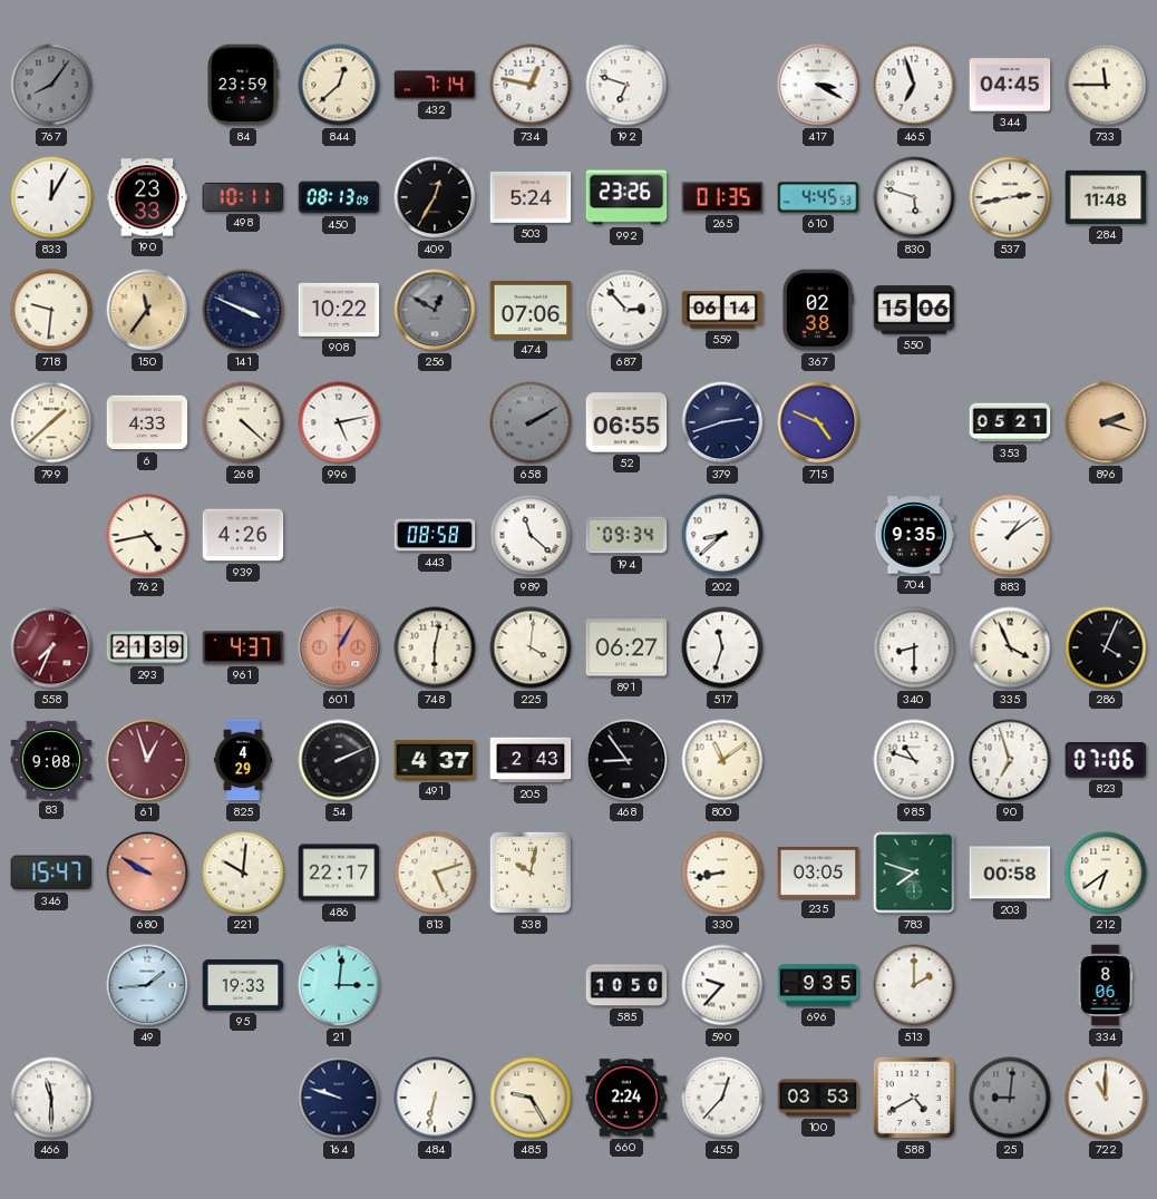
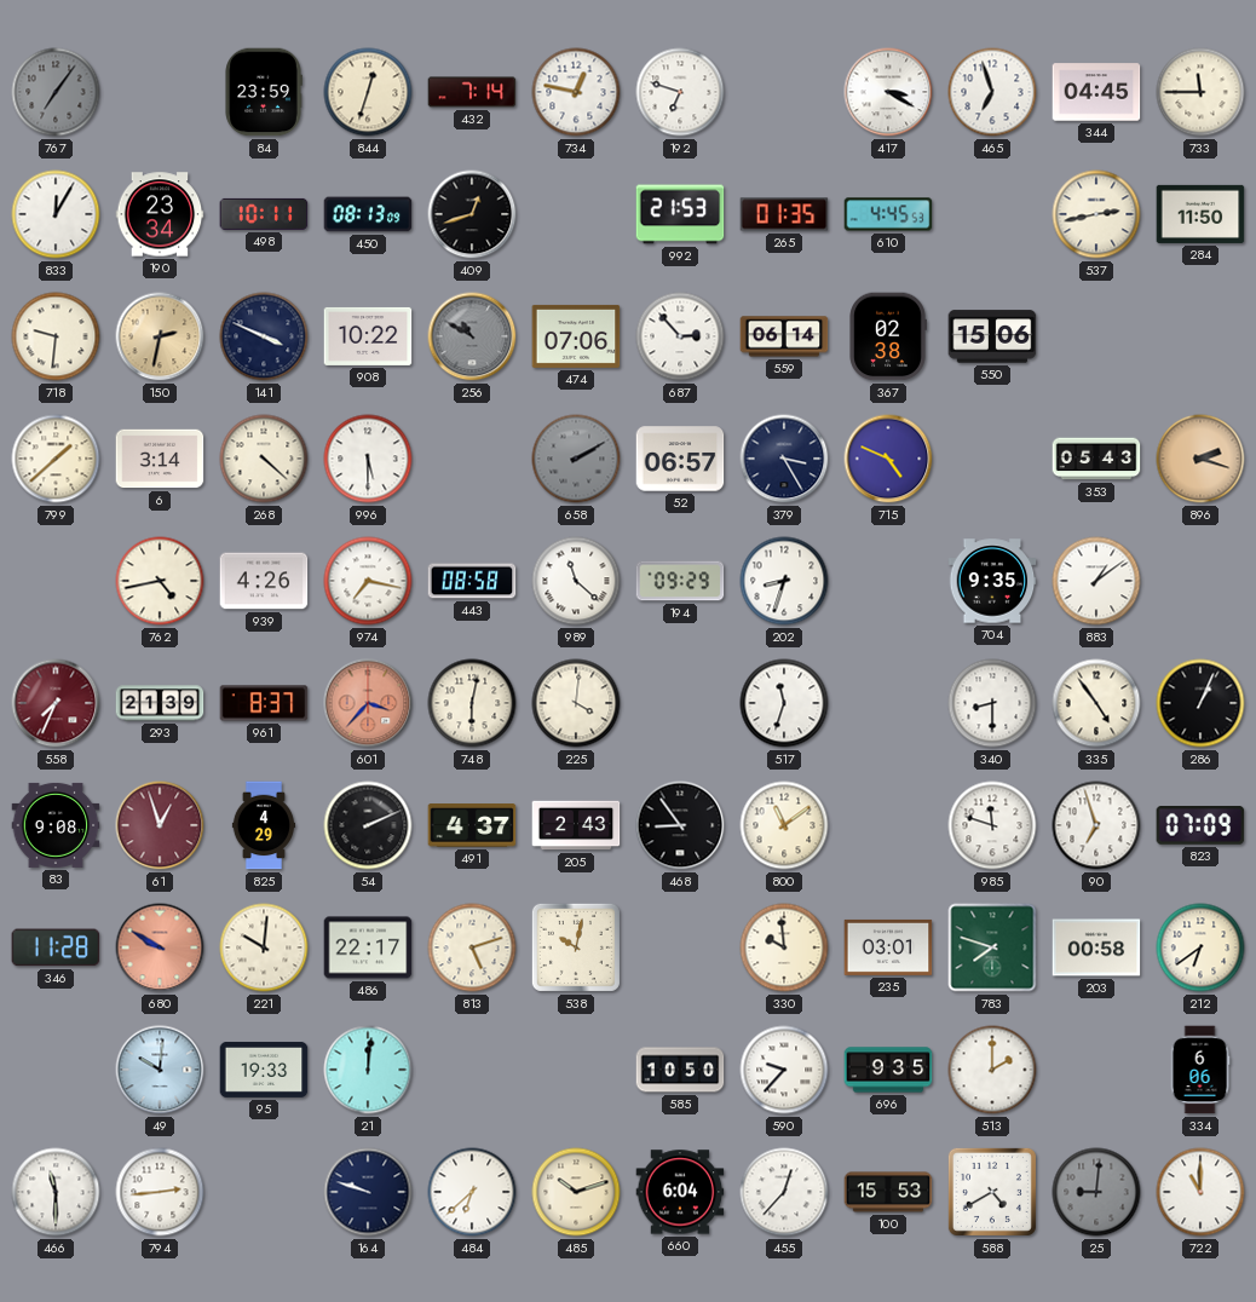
767: 8:06 -> 7:06 (56, 92)
844: 12:38 -> 12:33 (368, 92)
190: 23:33 -> 23:34 (160, 214)
409: 12:35 -> 12:42 (472, 214)
503: 5:24 -> none (531, 197)
992: 23:26 -> 21:53 (680, 214)
830: 5:48 -> none (914, 197)
284: 11:48 -> 11:50 (1200, 214)
150: 11:36 -> 2:32 (160, 336)
256: 12:50 -> 10:50 (472, 336)
6: 4:33 -> 3:14 (160, 459)
996: 5:13 -> 5:30 (368, 459)
52: 06:55 -> 06:57 (680, 459)
379: 2:42 -> 3:25 (784, 459)
353: 05:21 -> 05:43 (1096, 459)
974: none -> 7:17 (368, 581)
194: 09:34 -> 09:29 (680, 581)
202: 8:38 -> 8:33 (784, 581)
961: 4:37 -> 8:37 (264, 703)
601: 1:05 -> 3:37 (368, 703)
891: 06:27 -> none (626, 647)
335: 3:56 -> 4:54 (1096, 703)
286: 4:04 -> 1:04 (1200, 703)
985: 10:48 -> 11:48 (992, 825)
823: 07:06 -> 07:09 (1200, 826)
346: 15:47 -> 11:28 (56, 947)
330: 8:43 -> 9:59 (784, 947)
235: 03:05 -> 03:01 (888, 947)
49: 1:44 -> 10:01 (160, 1070)
21: 3:01 -> 12:01 (368, 1070)
334: 8:06 -> 6:06 (1200, 1070)
794: none -> 2:44 (160, 1192)
484: 6:32 -> 6:38 (472, 1192)
485: 9:25 -> 10:12 (576, 1192)
660: 2:24 -> 6:04 (680, 1192)
100: 03:53 -> 15:53 (888, 1192)
